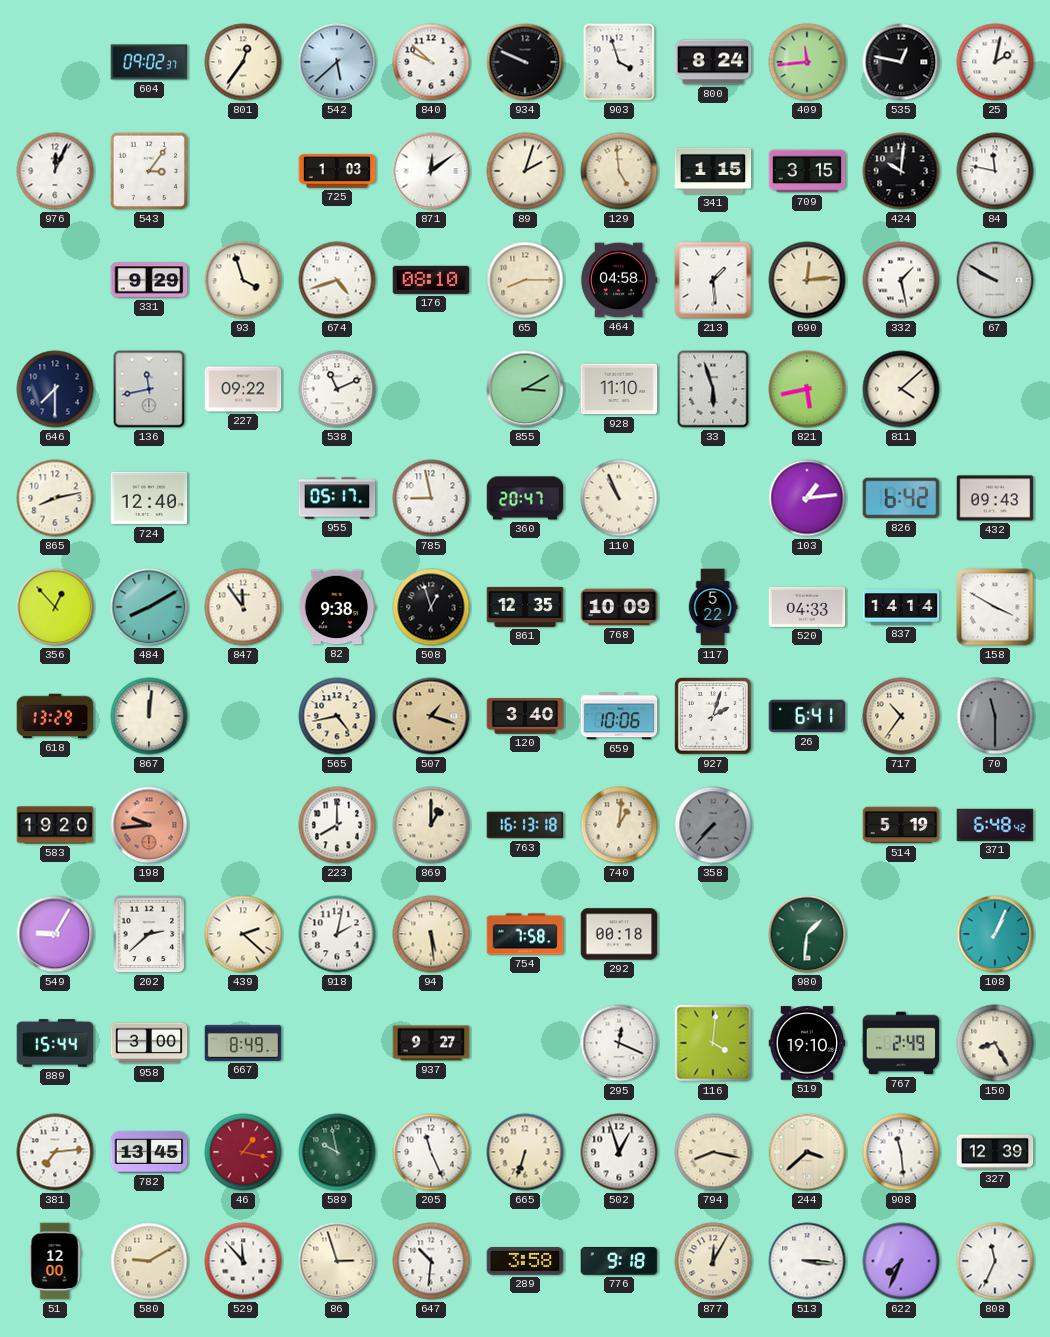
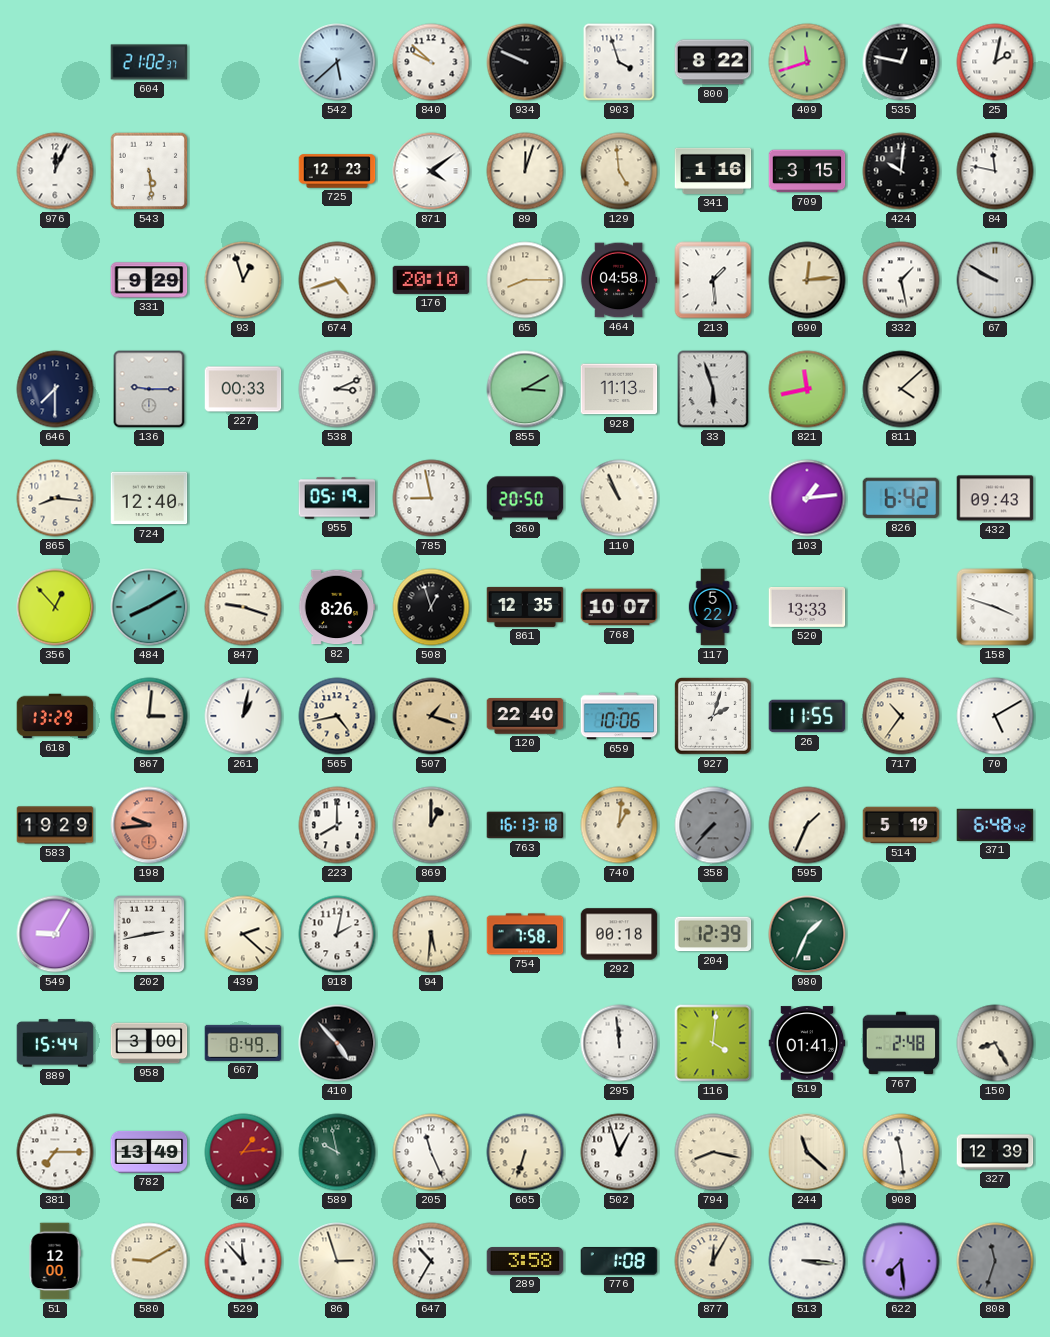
604: 09:02 -> 21:02 (149, 62)
801: 12:36 -> none (243, 62)
800: 8:24 -> 8:22 (713, 62)
409: 11:44 -> 11:42 (807, 62)
543: 3:06 -> 5:29 (149, 171)
725: 1:03 -> 12:23 (337, 171)
871: 12:09 -> 4:09 (431, 171)
89: 2:03 -> 12:03 (525, 171)
341: 1:15 -> 1:16 (713, 171)
93: 3:57 -> 12:57 (243, 280)
176: 08:10 -> 20:10 (431, 280)
136: 11:43 -> 9:15 (149, 389)
227: 09:22 -> 00:33 (243, 389)
538: 11:11 -> 3:11 (337, 389)
928: 11:10 -> 11:13 (619, 389)
821: 5:43 -> 11:43 (807, 389)
865: 8:13 -> 8:16 (55, 498)
955: 05:17 -> 05:19 (337, 498)
360: 20:47 -> 20:50 (525, 498)
847: 11:54 -> 9:18 (243, 607)
82: 9:38 -> 8:26 (337, 607)
768: 10:09 -> 10:07 (619, 607)
520: 04:33 -> 13:33 (807, 607)
837: 14:14 -> none (901, 607)
158: 3:50 -> 3:48 (995, 607)
867: 12:01 -> 3:01 (149, 716)
261: none -> 1:02 (243, 716)
120: 3:40 -> 22:40 (525, 716)
26: 6:41 -> 11:55 (807, 716)
70: 11:30 -> 5:10 (995, 716)
70 dial: grey -> white (995, 716)
583: 19:20 -> 19:29 (55, 825)
595: none -> 1:34 (807, 825)
202: 2:38 -> 2:43 (149, 934)
94: 5:29 -> 5:31 (431, 934)
204: none -> 12:39 (713, 934)
980: 1:31 -> 1:34 (807, 934)
108: 1:04 -> none (995, 934)
410: none -> 4:53 (337, 1043)
937: 9:27 -> none (431, 1043)
295: 12:19 -> 11:59 (619, 1043)
519: 19:10 -> 01:41 (807, 1043)
767: 2:49 -> 2:48 (901, 1043)
381: 7:14 -> 7:15 (55, 1152)
782: 13:45 -> 13:49 (149, 1152)
46: 1:17 -> 1:14 (243, 1152)
244: 3:38 -> 11:22 (807, 1152)
647: 10:31 -> 10:35 (431, 1261)
776: 9:18 -> 1:08 (619, 1261)
622: 7:34 -> 7:29 (901, 1261)
808: 11:34 -> 11:33 (995, 1261)
808 dial: white -> grey (995, 1261)
